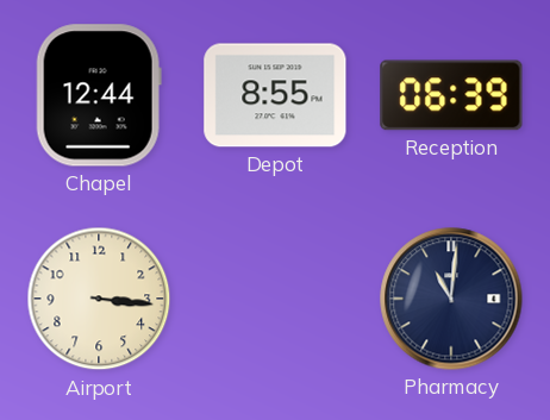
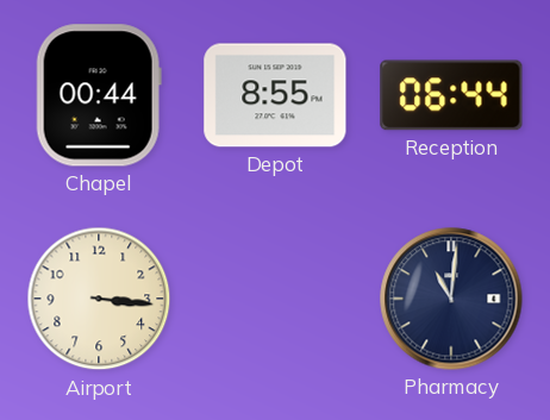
Chapel: 12:44 -> 00:44 (99, 95)
Reception: 06:39 -> 06:44 (451, 95)
